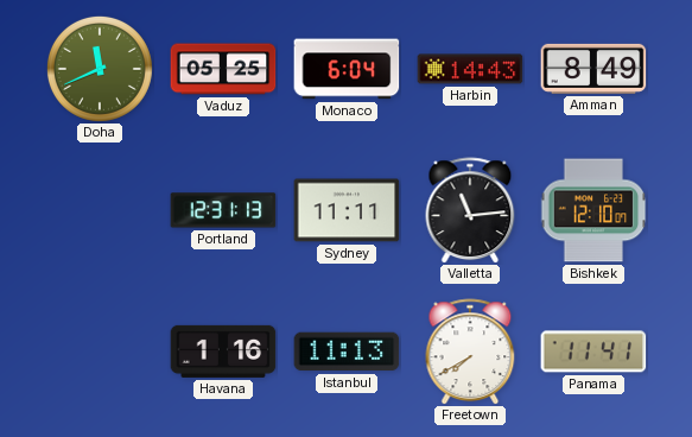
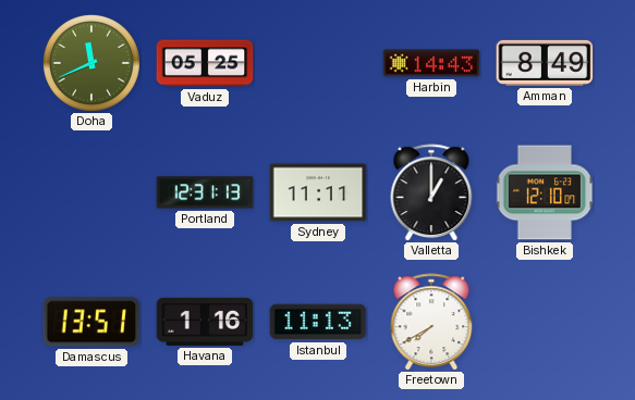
Monaco: 6:04 -> none (347, 69)
Valletta: 11:14 -> 1:00 (431, 192)
Damascus: none -> 13:51 (91, 322)
Panama: 11:41 -> none (593, 351)
